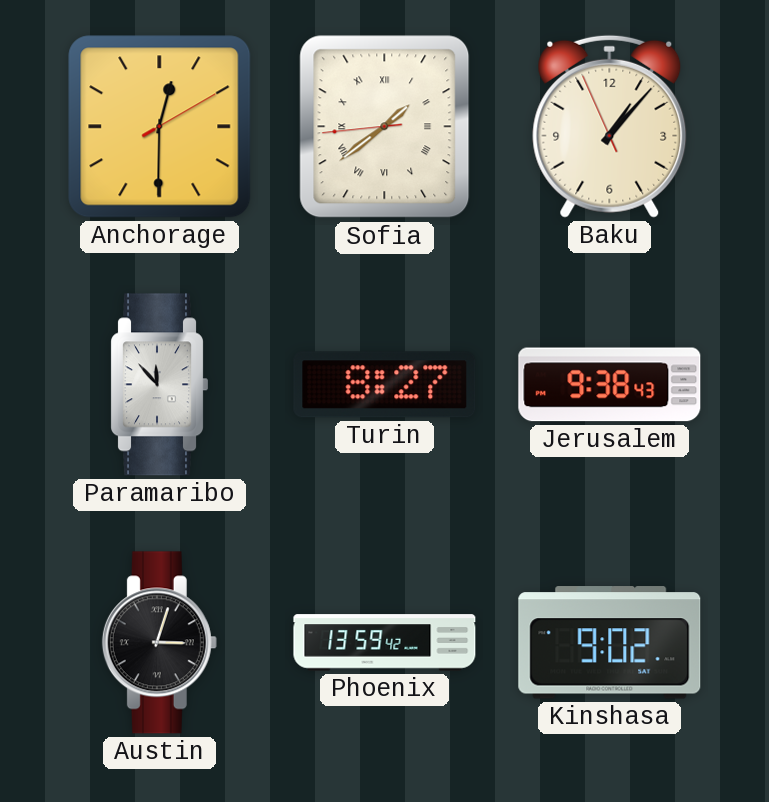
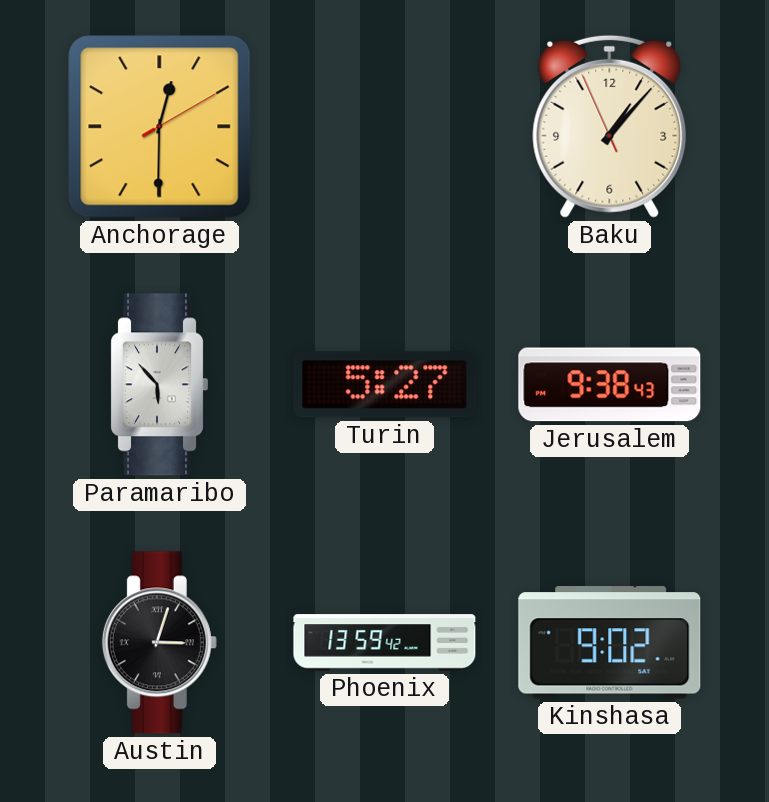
Sofia: 1:38 -> none (385, 127)
Paramaribo: 11:53 -> 5:53 (159, 385)
Turin: 8:27 -> 5:27 (385, 385)
